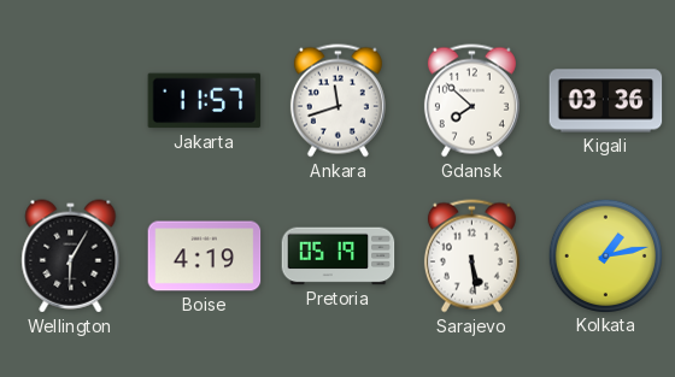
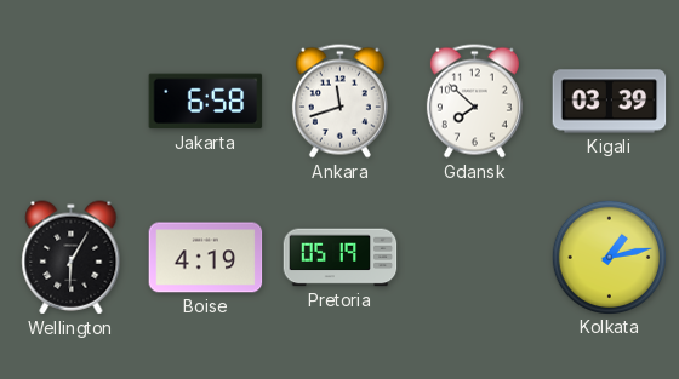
Jakarta: 11:57 -> 6:58 (206, 102)
Kigali: 03:36 -> 03:39 (610, 102)
Sarajevo: 5:29 -> none (471, 257)
